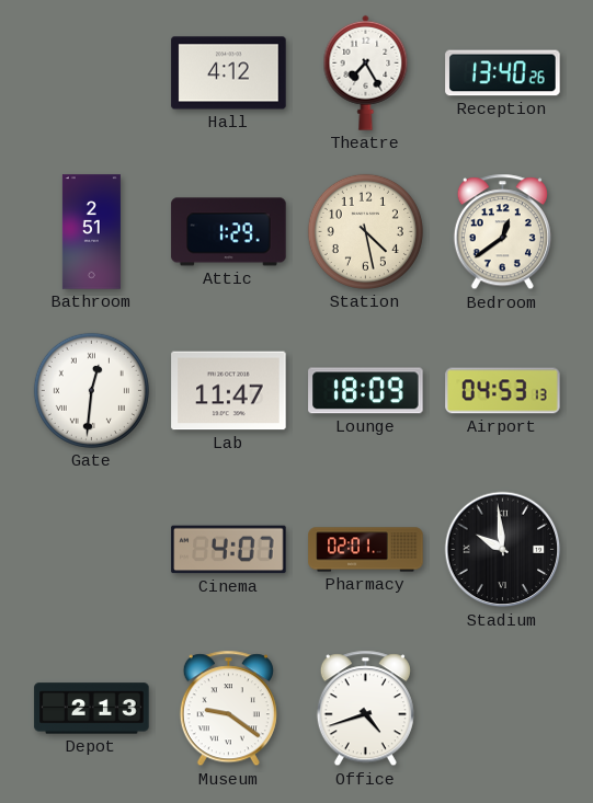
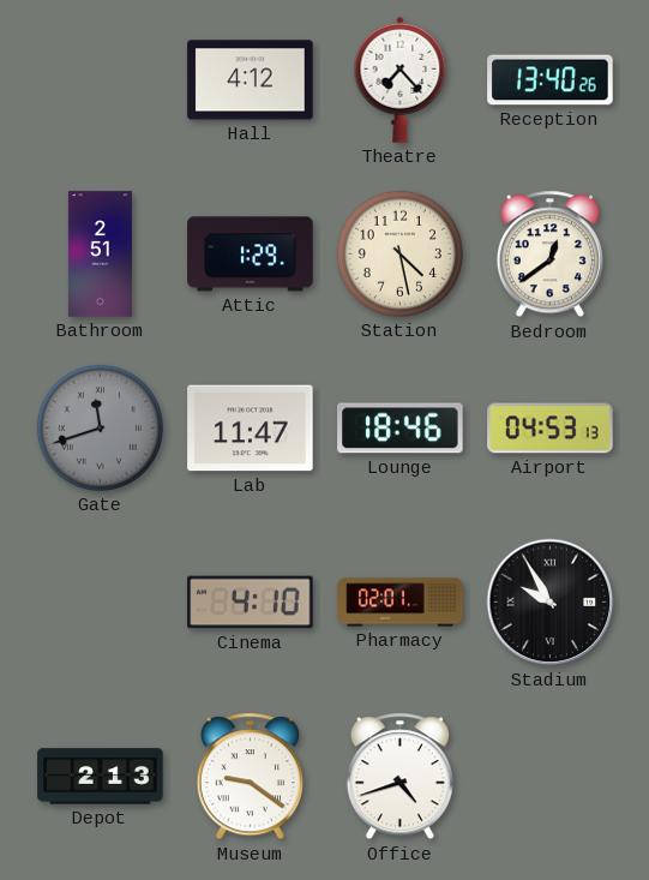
Theatre: 7:25 -> 7:23 (401, 79)
Gate: 12:31 -> 11:42 (100, 427)
Gate dial: white -> grey (100, 427)
Lounge: 18:09 -> 18:46 (401, 429)
Cinema: 4:07 -> 4:10 (251, 603)
Stadium: 9:59 -> 9:55 (551, 603)
